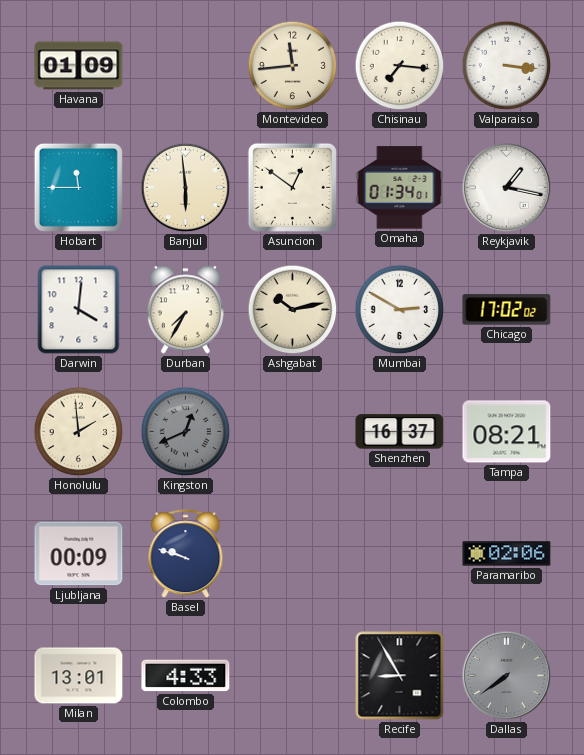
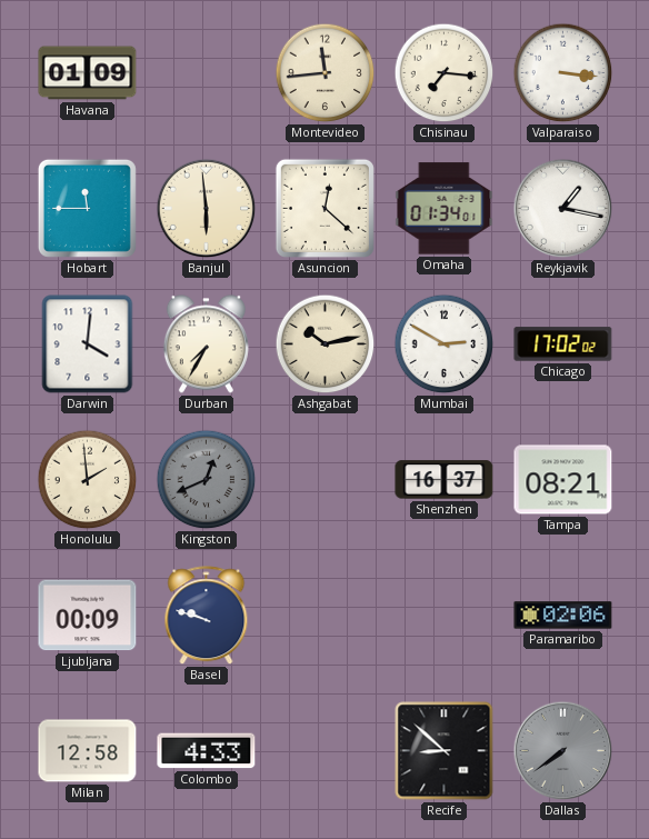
Asuncion: 12:51 -> 12:22 (324, 208)
Milan: 13:01 -> 12:58 (88, 751)
Recife: 8:55 -> 8:52 (445, 751)
